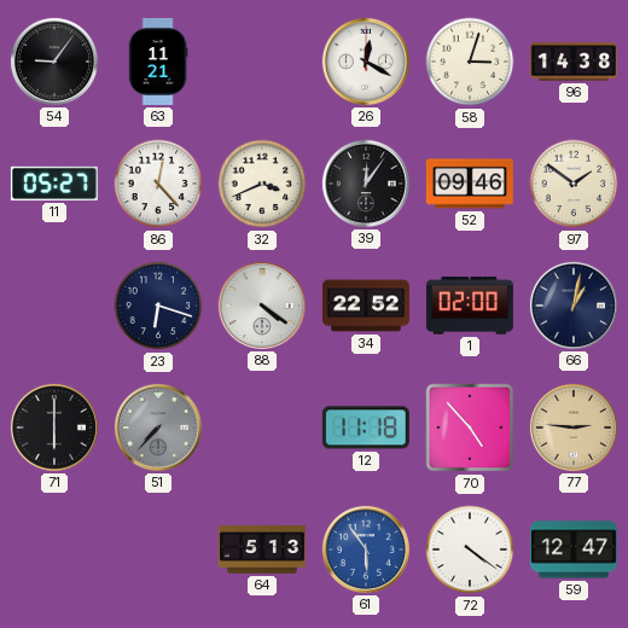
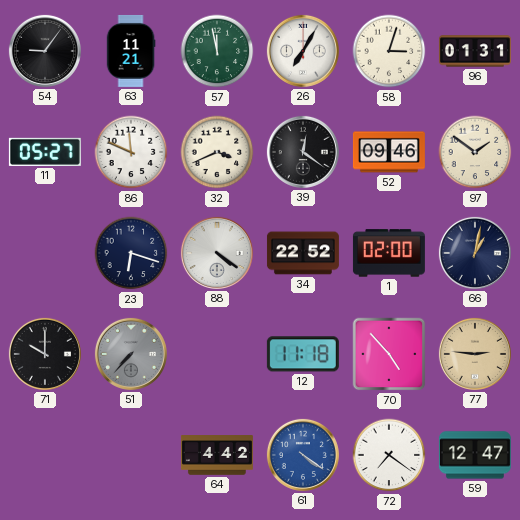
57: none -> 11:58 (217, 51)
26: 12:20 -> 7:05 (303, 51)
96: 14:38 -> 01:31 (475, 51)
86: 12:23 -> 11:49 (131, 152)
39: 12:06 -> 12:21 (303, 152)
71: 6:00 -> 10:00 (45, 354)
64: 5:13 -> 4:42 (217, 455)
61: 5:54 -> 4:21 (303, 455)
72: 4:21 -> 7:21 (389, 455)
